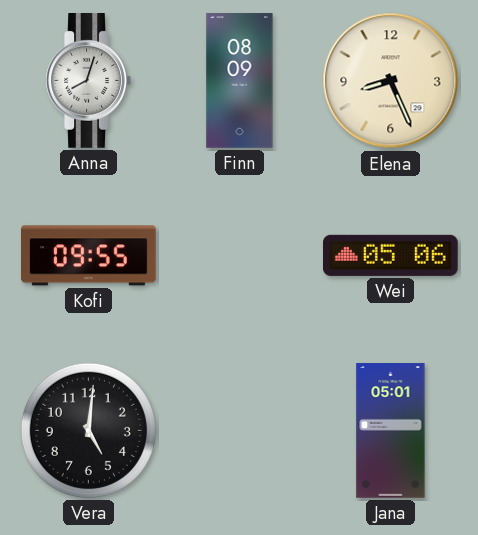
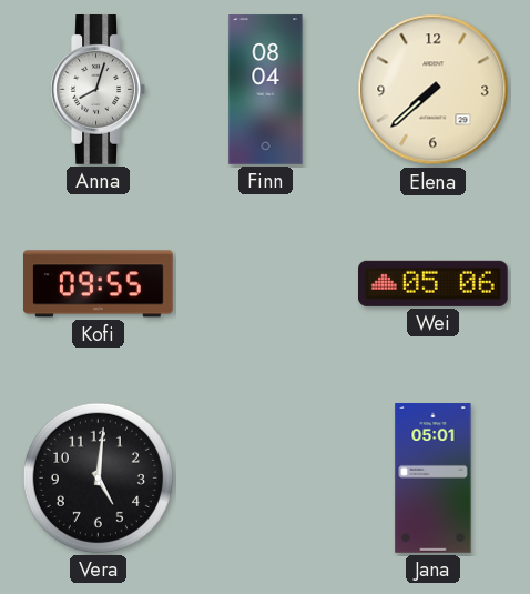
Finn: 08:09 -> 08:04 (266, 90)
Elena: 8:26 -> 7:38 (434, 90)
